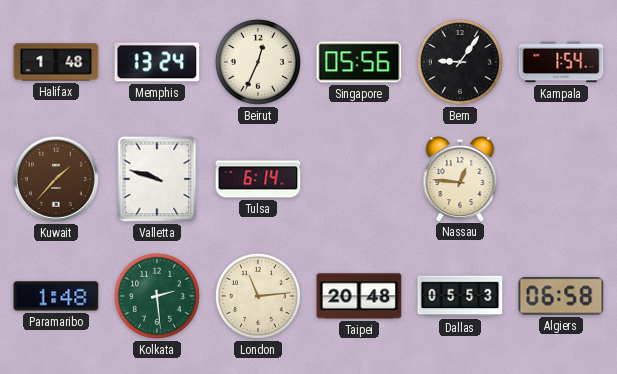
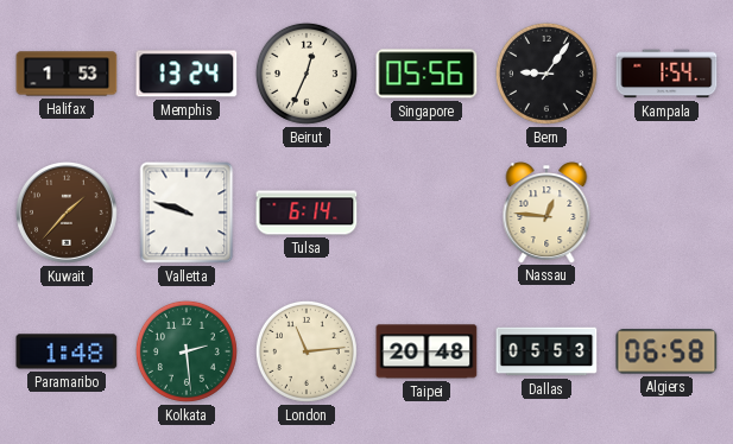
Halifax: 1:48 -> 1:53 (67, 74)
